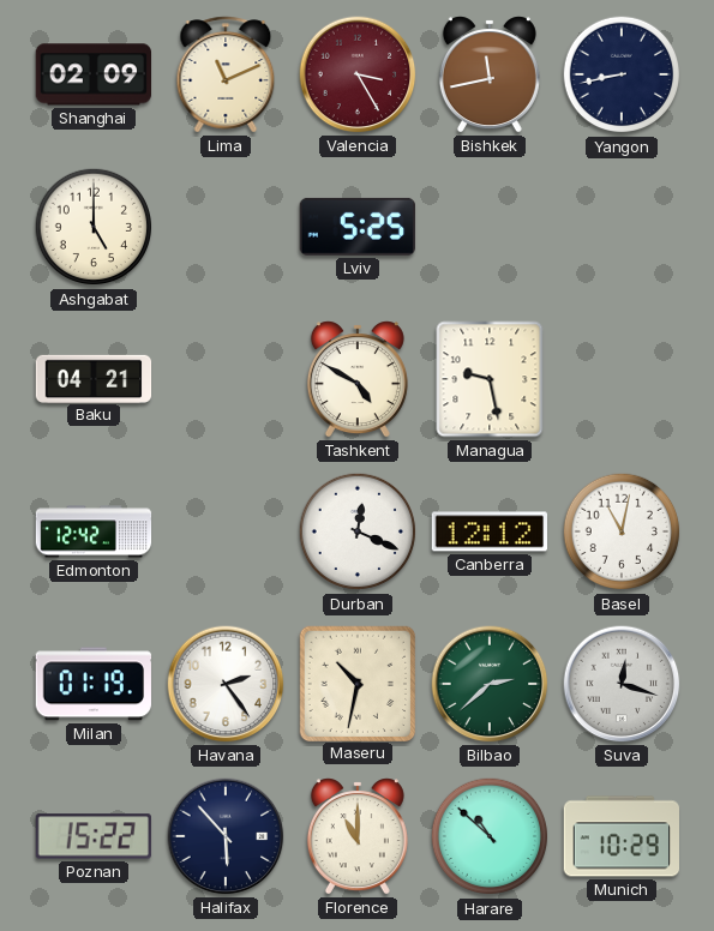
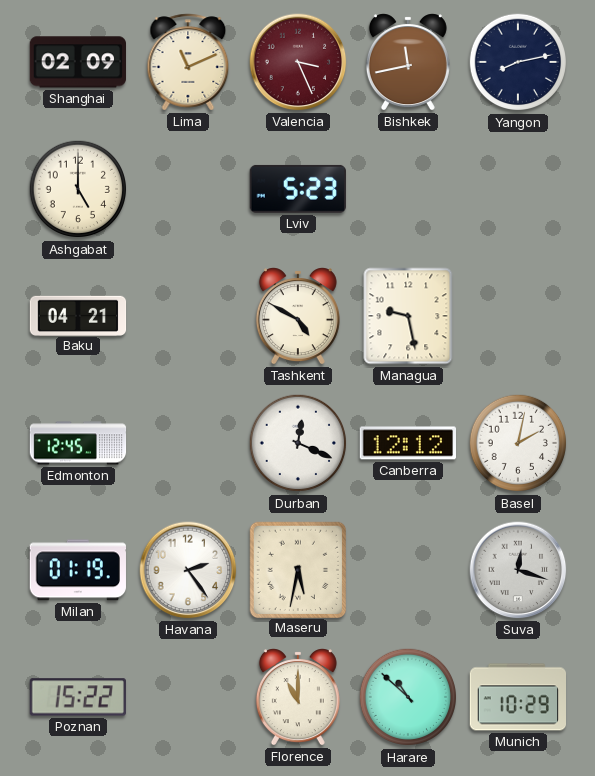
Valencia: 3:25 -> 3:26 (298, 62)
Yangon: 8:43 -> 8:13 (518, 62)
Lviv: 5:25 -> 5:23 (298, 189)
Edmonton: 12:42 -> 12:45 (78, 443)
Basel: 11:02 -> 2:02 (518, 443)
Maseru: 10:32 -> 5:32 (297, 569)
Bilbao: 2:38 -> none (490, 684)
Halifax: 5:53 -> none (226, 836)
